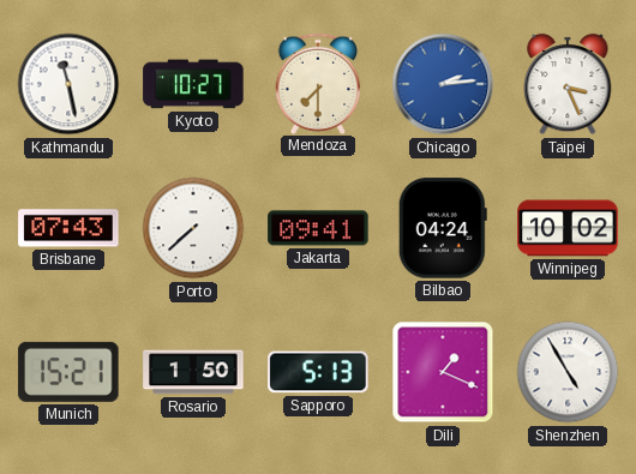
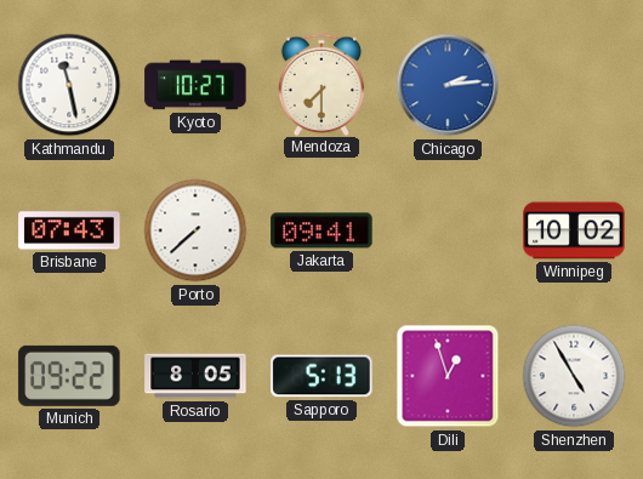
Taipei: 3:26 -> none (568, 84)
Bilbao: 04:24 -> none (443, 228)
Munich: 15:21 -> 09:22 (69, 376)
Rosario: 1:50 -> 8:05 (195, 376)
Dili: 1:19 -> 12:57 (448, 376)
